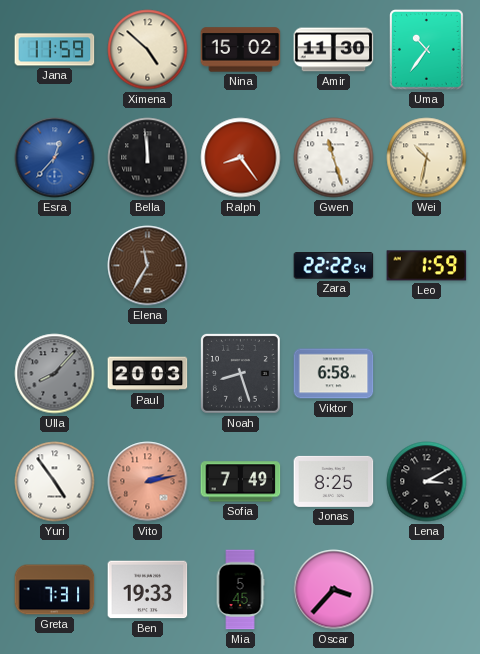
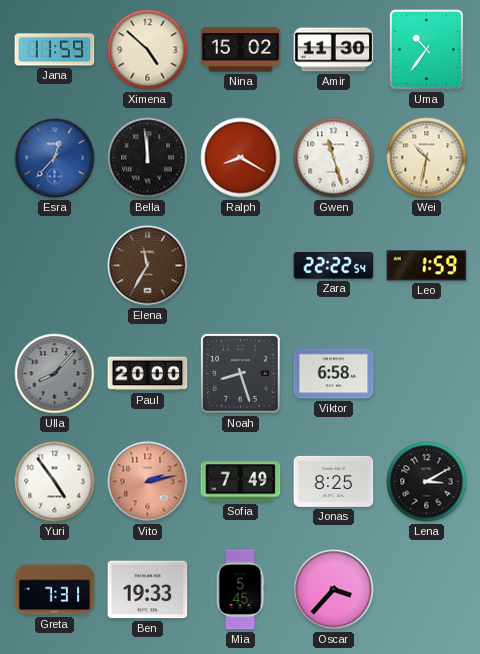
Ralph: 8:24 -> 8:20 (241, 158)
Paul: 20:03 -> 20:00 (148, 374)
